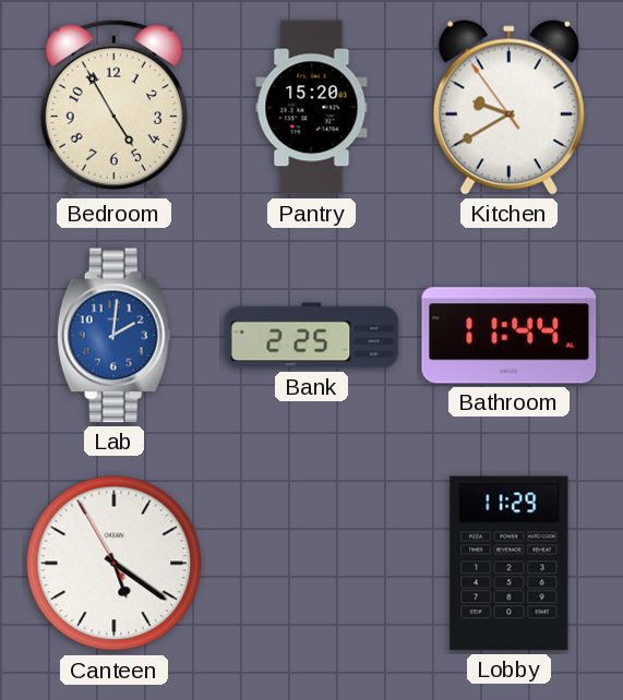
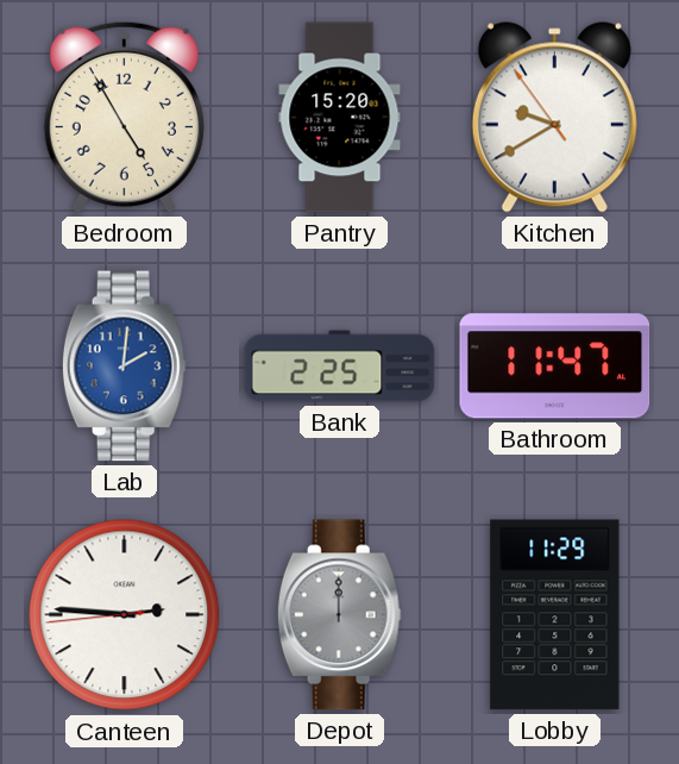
Bathroom: 11:44 -> 11:47 (555, 367)
Canteen: 5:20 -> 2:45 (125, 615)
Depot: none -> 12:00 (339, 615)
